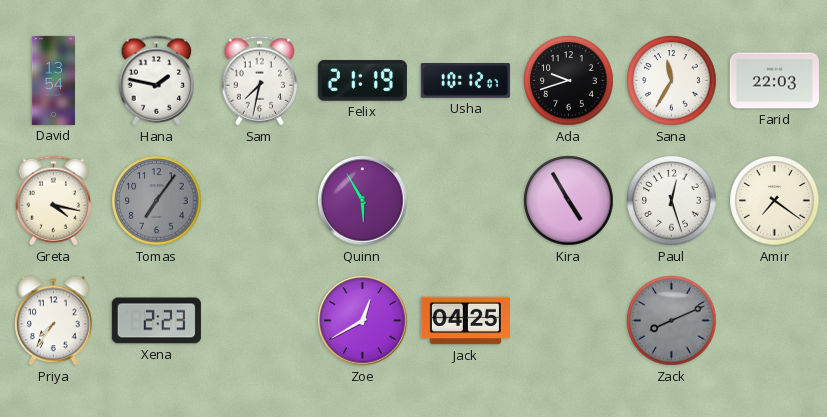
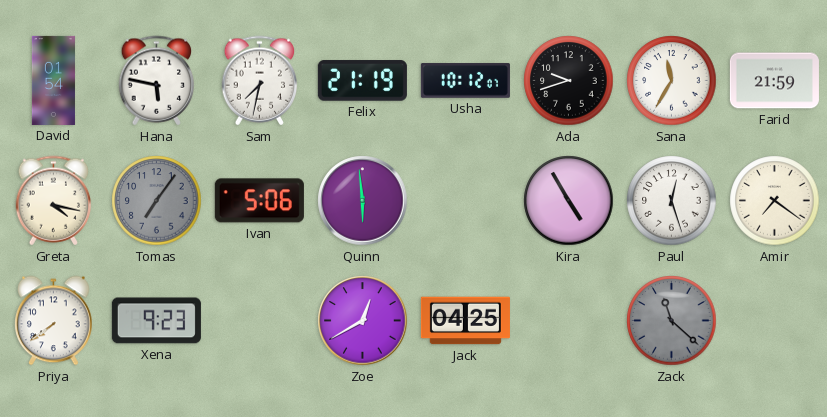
David: 13:54 -> 01:54 (53, 80)
Hana: 1:47 -> 5:47 (157, 81)
Farid: 22:03 -> 21:59 (774, 81)
Ivan: none -> 5:06 (259, 201)
Quinn: 5:55 -> 5:59 (363, 201)
Priya: 7:36 -> 7:39 (54, 321)
Xena: 2:23 -> 9:23 (156, 321)
Zack: 8:11 -> 11:22 (672, 321)
